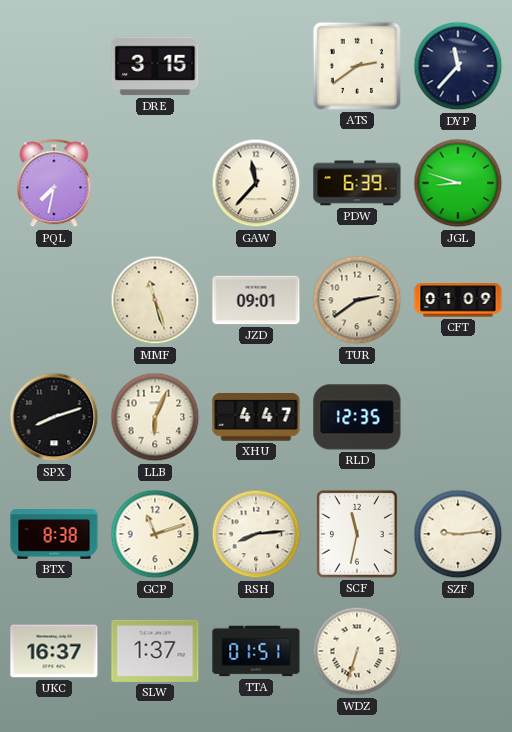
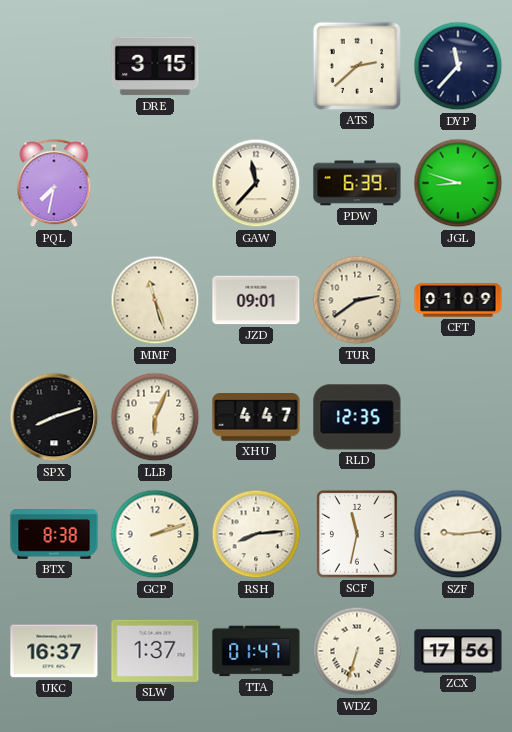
ATS: 2:39 -> 2:38 (357, 66)
GCP: 11:12 -> 2:12 (155, 534)
TTA: 01:51 -> 01:47 (256, 651)
ZCX: none -> 17:56 (458, 651)
